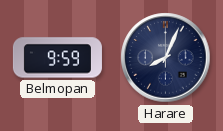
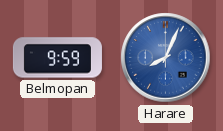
Harare dial: navy -> blue (166, 58)
